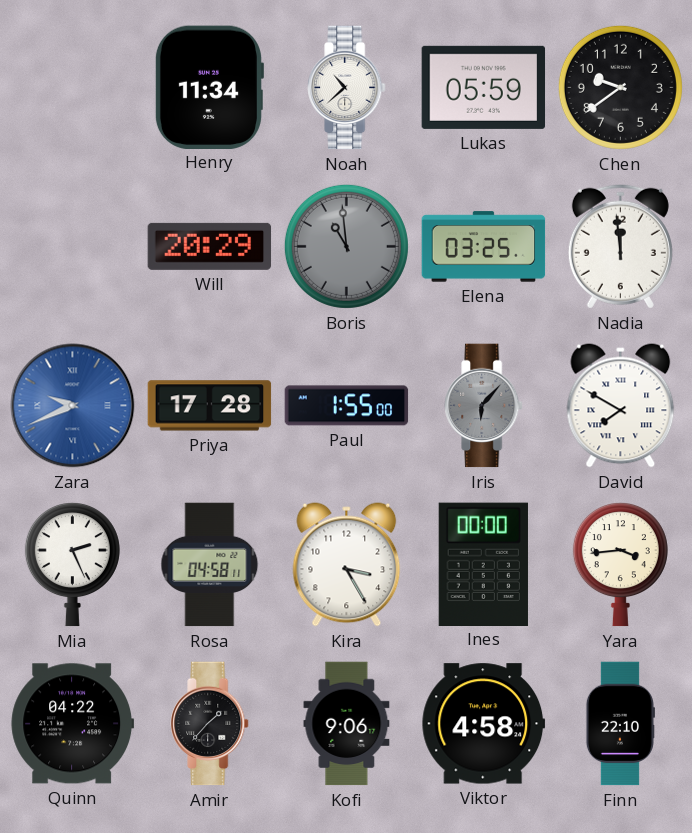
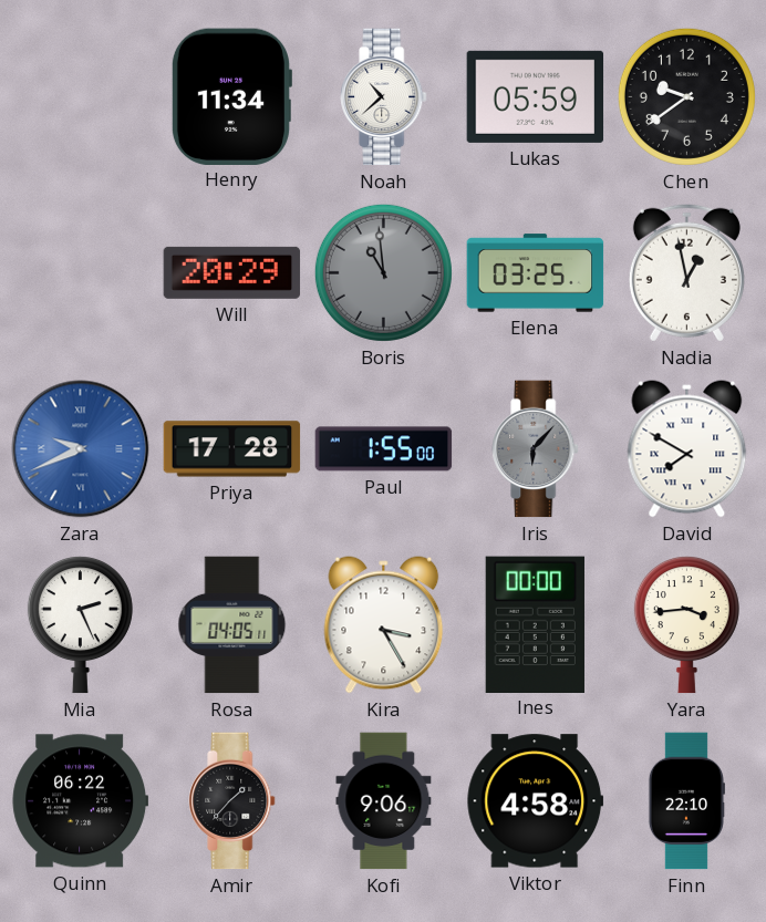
Nadia: 11:59 -> 12:58 (686, 272)
Rosa: 04:58 -> 04:05 (232, 625)
Quinn: 04:22 -> 06:22 (81, 801)
